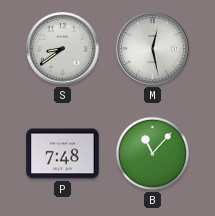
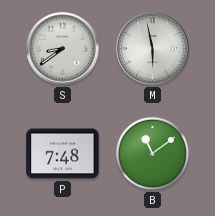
M: 12:28 -> 5:58 (153, 49)
B: 11:07 -> 11:09 (152, 153)
